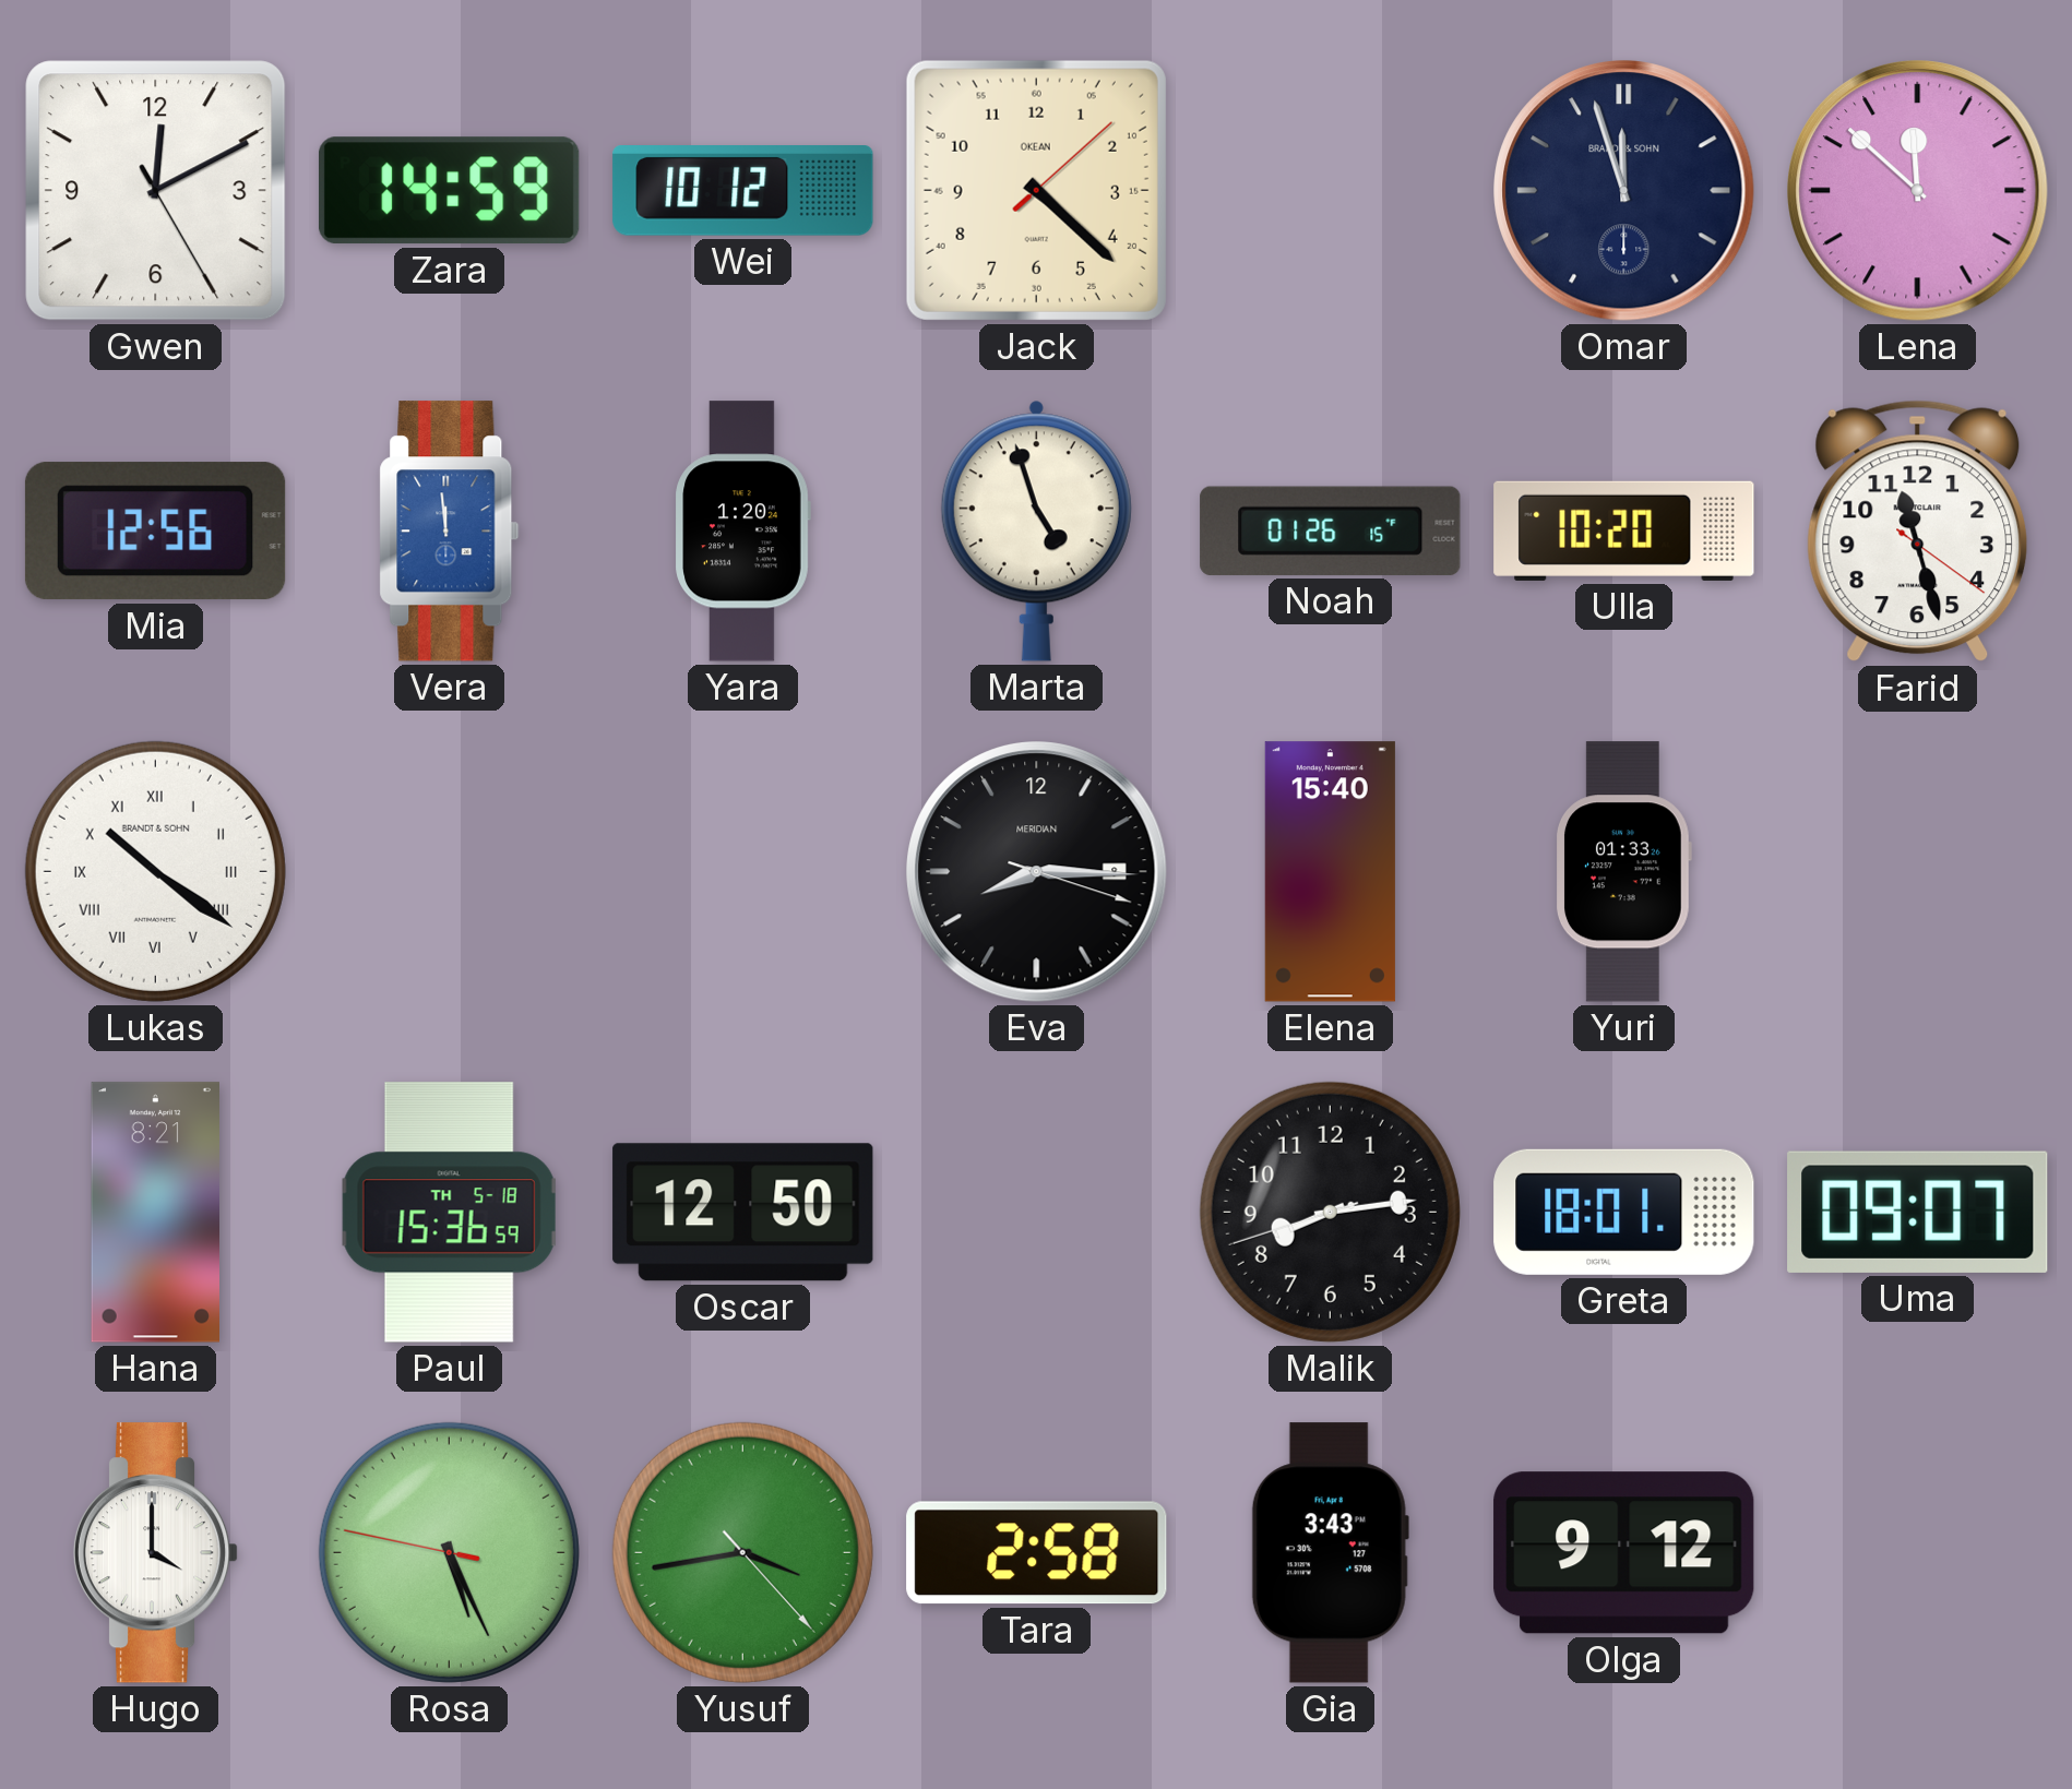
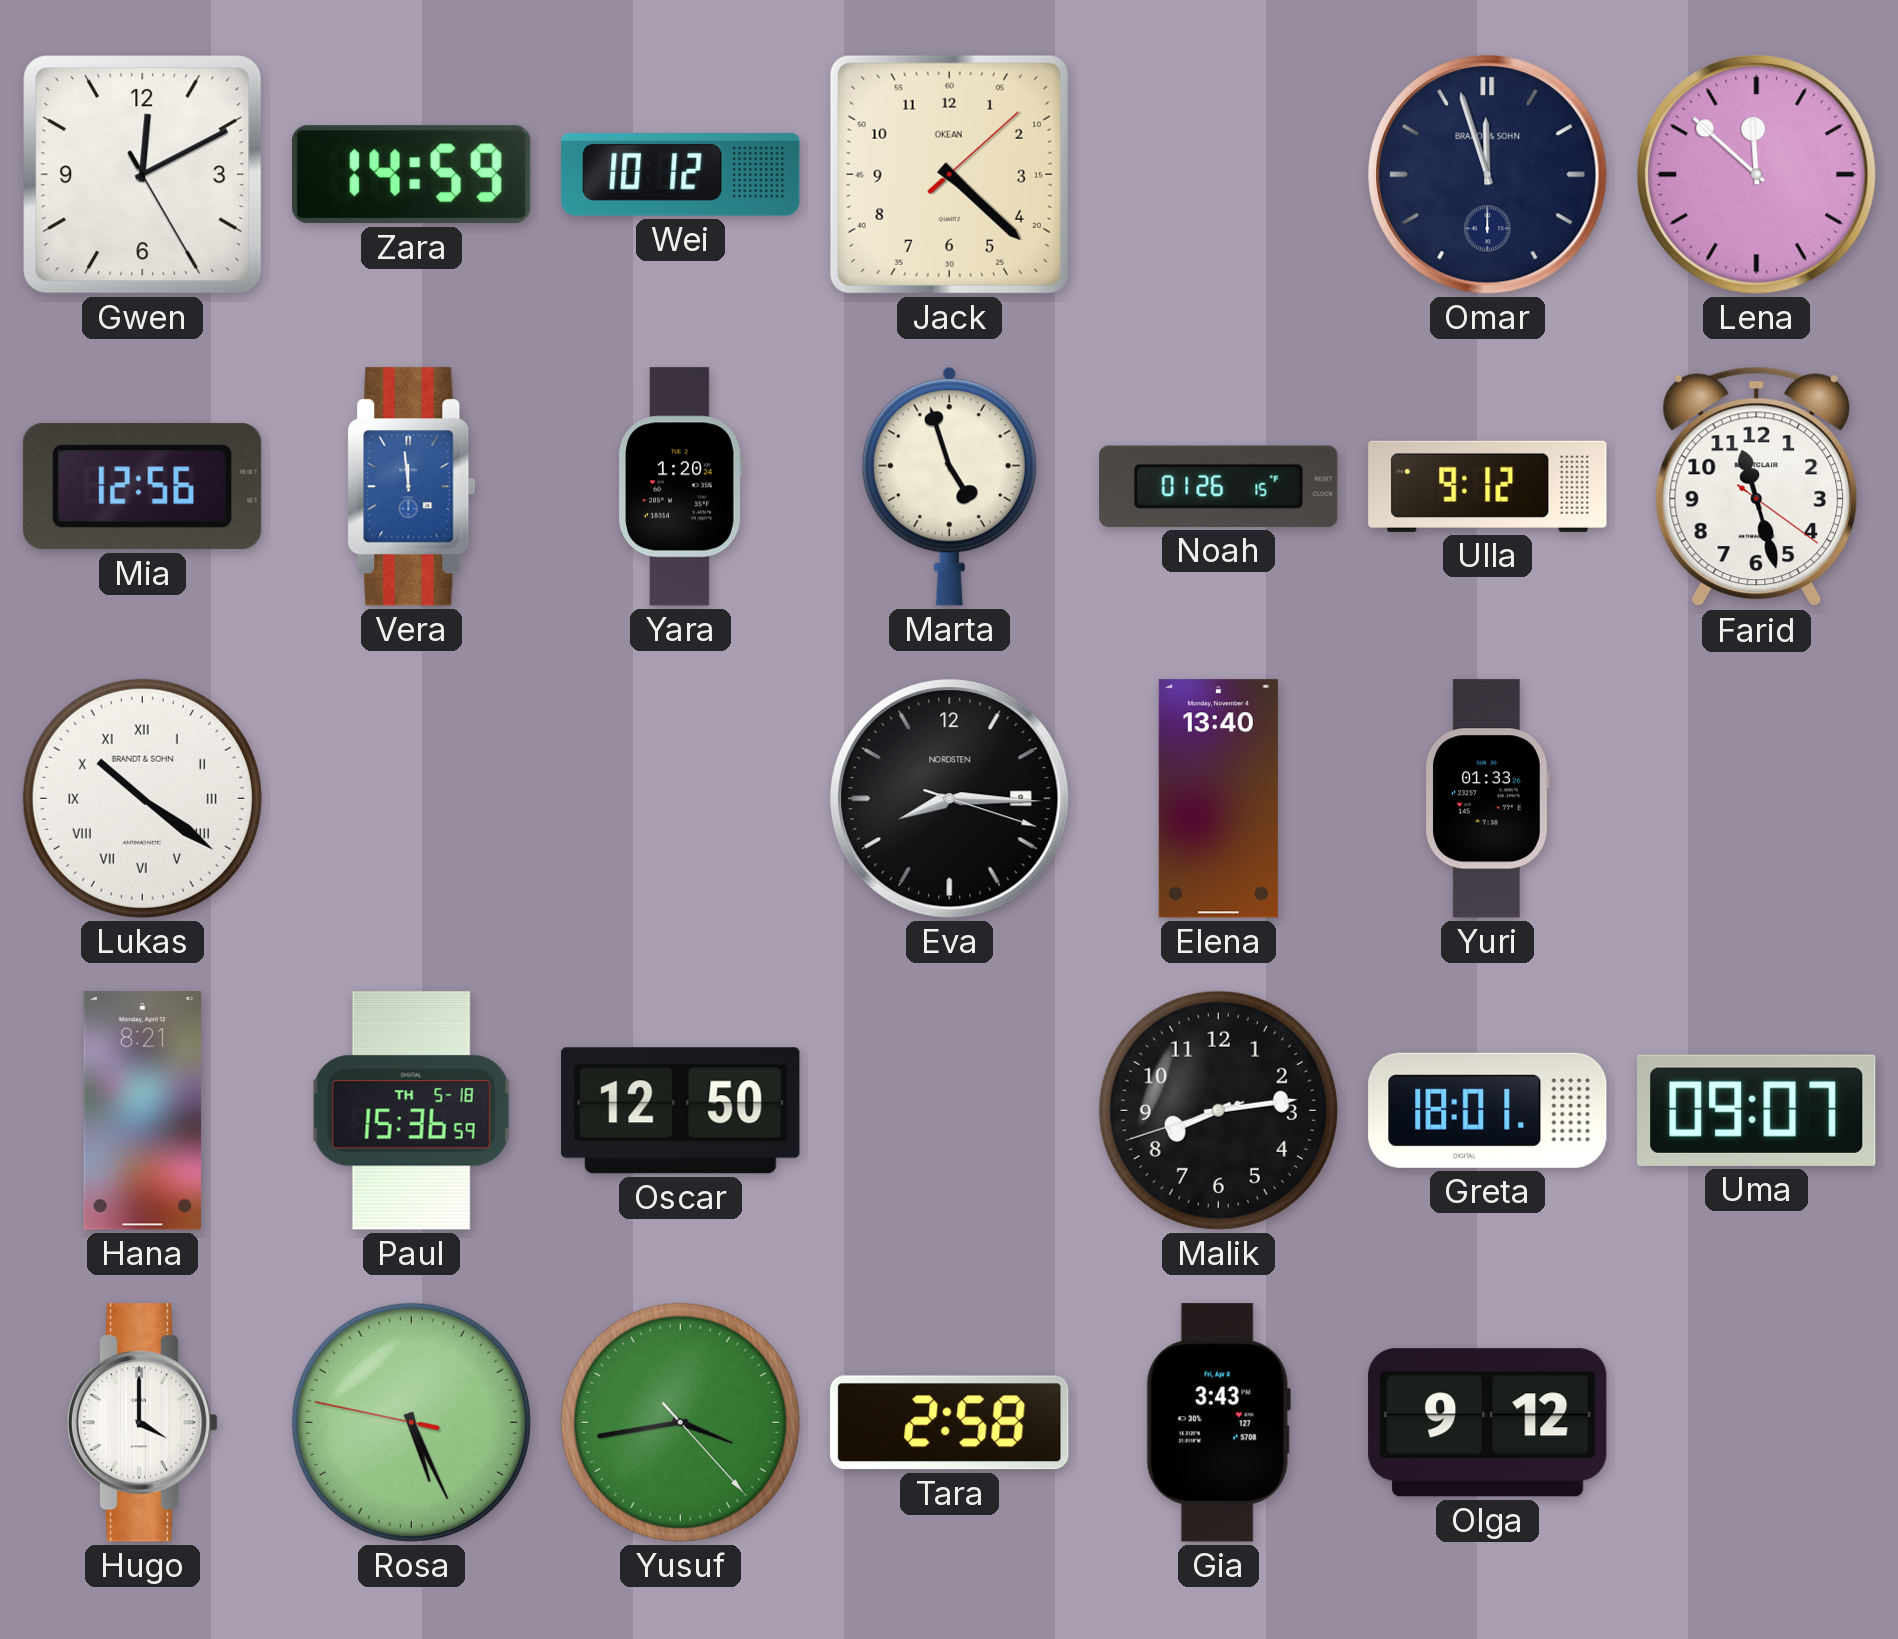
Ulla: 10:20 -> 9:12 (1488, 486)
Eva brand: MERIDIAN -> NORDSTEN (950, 799)
Elena: 15:40 -> 13:40 (1218, 799)
